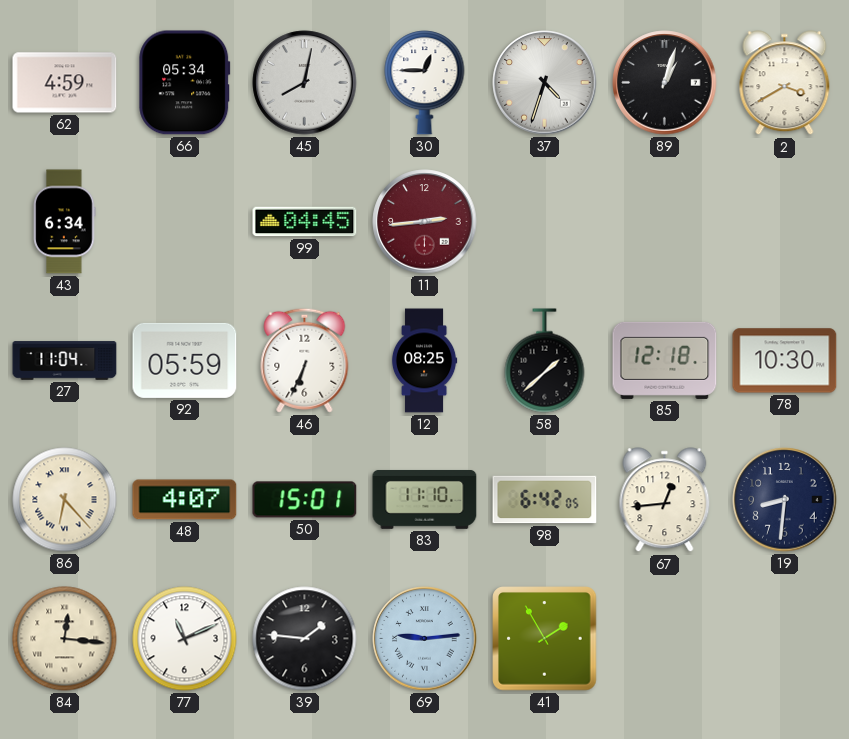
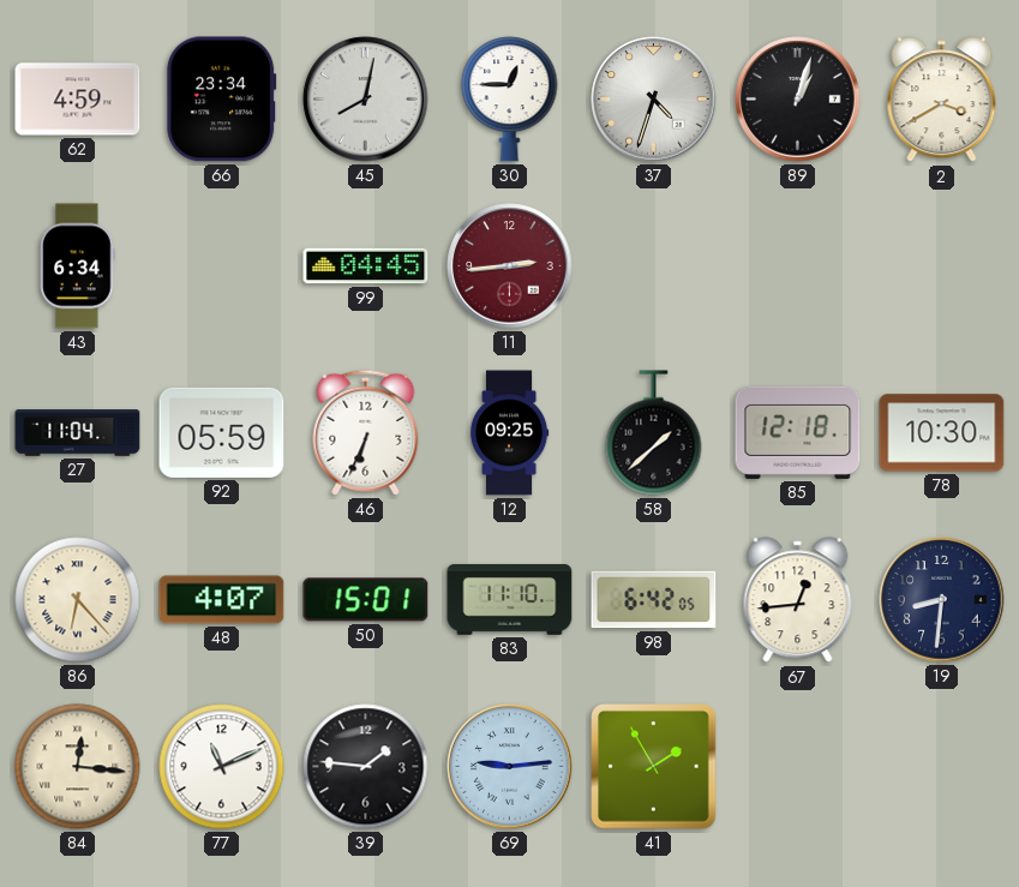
66: 05:34 -> 23:34 (222, 100)
12: 08:25 -> 09:25 (509, 433)
